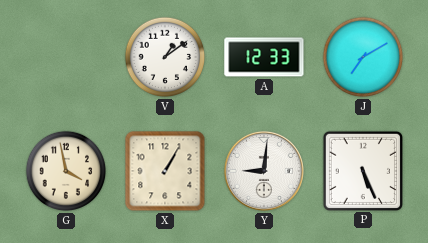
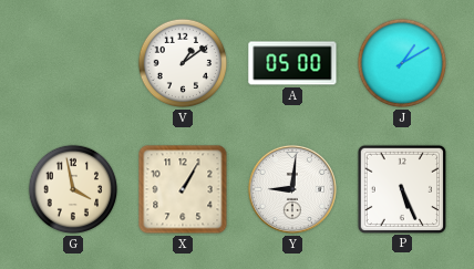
A: 12:33 -> 05:00 (292, 63)
J: 7:10 -> 1:10 (402, 63)
